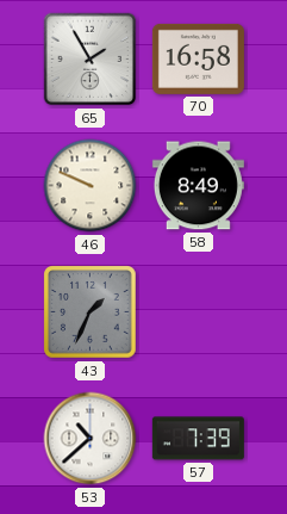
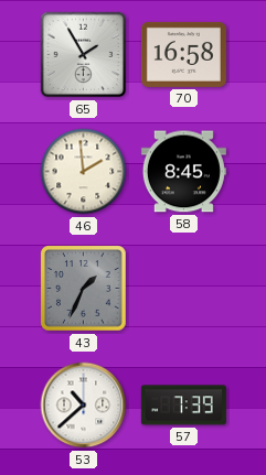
46: 9:49 -> 1:59 (84, 172)
58: 8:49 -> 8:45 (183, 172)
